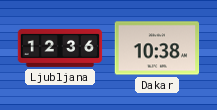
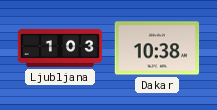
Ljubljana: 12:36 -> 1:03 (60, 48)
